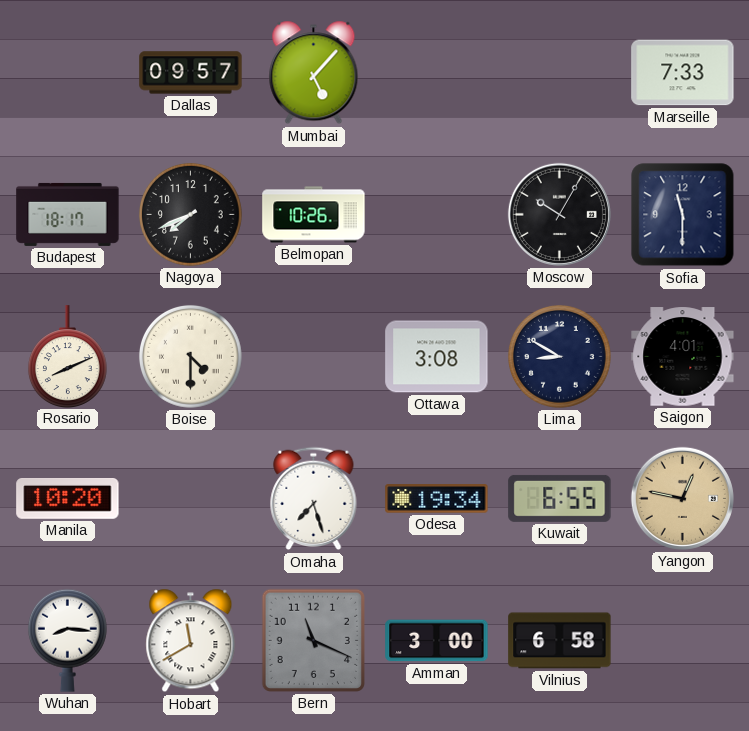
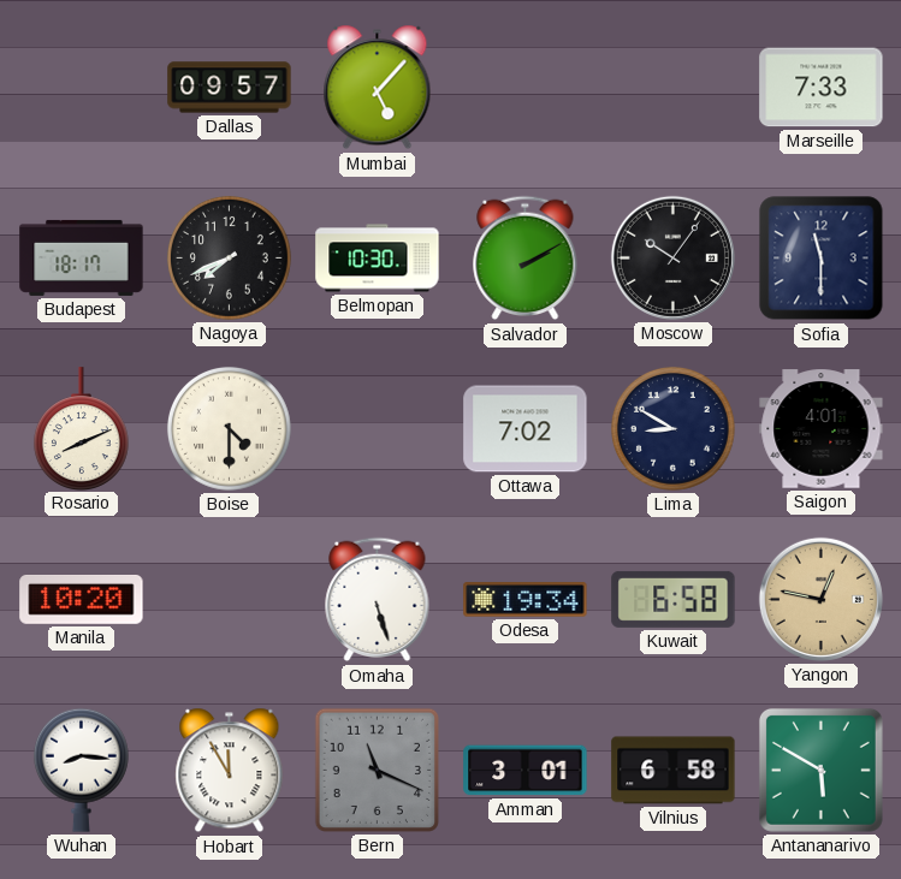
Belmopan: 10:26 -> 10:30 (378, 259)
Salvador: none -> 2:10 (526, 259)
Moscow: 10:05 -> 10:06 (672, 257)
Ottawa: 3:08 -> 7:02 (526, 429)
Omaha: 7:27 -> 5:27 (378, 600)
Kuwait: 6:55 -> 6:58 (674, 599)
Hobart: 11:40 -> 11:55 (230, 771)
Amman: 3:00 -> 3:01 (526, 771)
Antananarivo: none -> 5:50 (820, 770)
